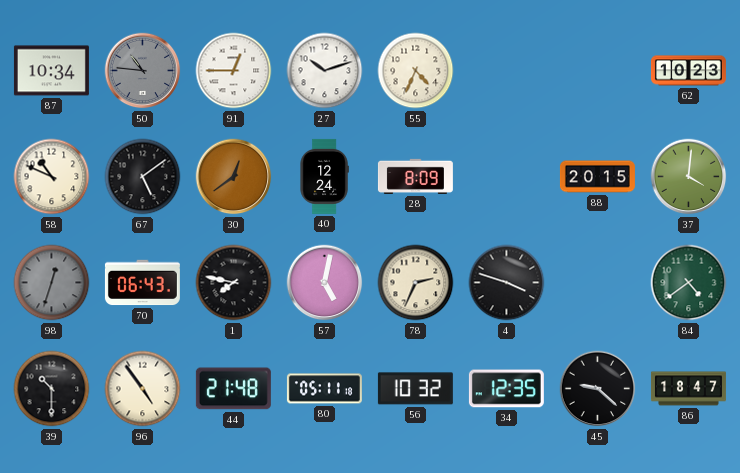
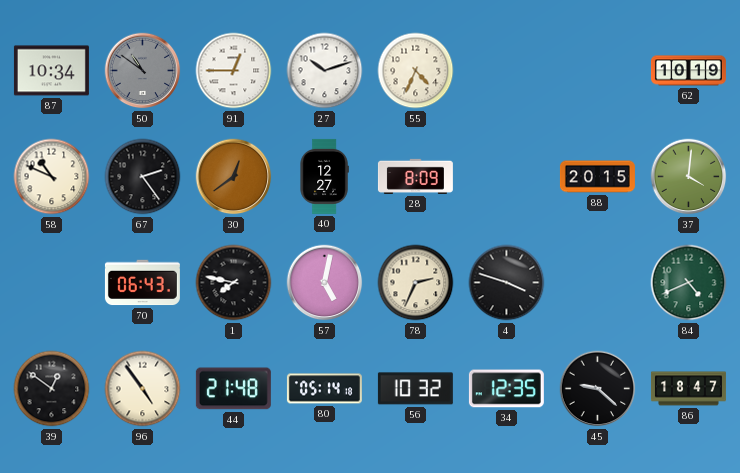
50: 10:46 -> 10:51 (143, 71)
62: 10:23 -> 10:19 (688, 71)
67: 5:09 -> 2:24 (143, 177)
40: 12:24 -> 12:27 (324, 176)
98: 12:33 -> none (52, 283)
84: 4:39 -> 4:41 (689, 283)
39: 10:30 -> 12:51 (52, 389)
80: 05:11 -> 05:14 (324, 389)
